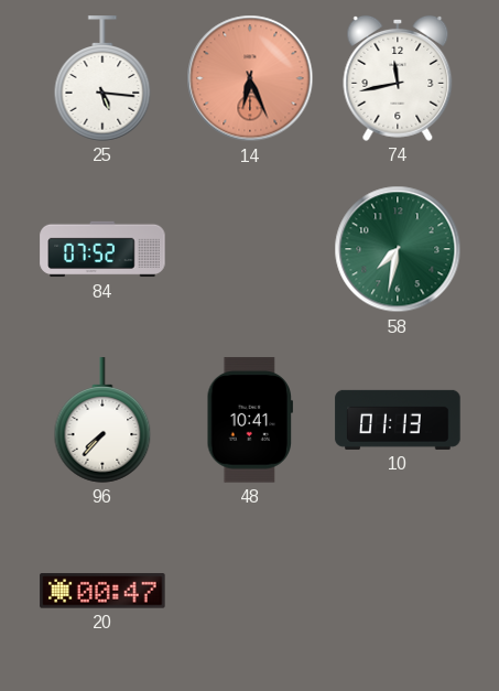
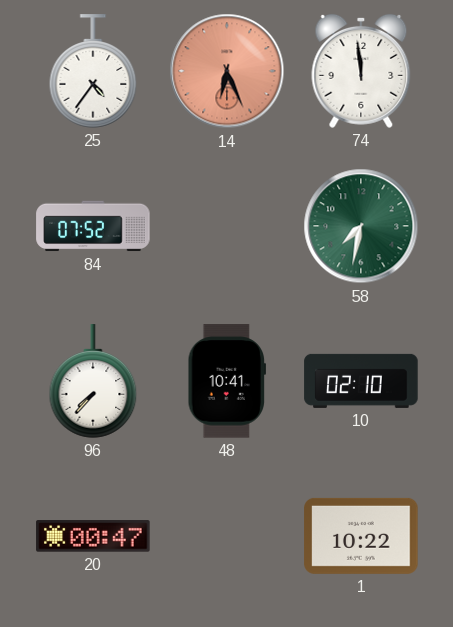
25: 5:16 -> 4:36 (93, 71)
74: 11:43 -> 11:59 (361, 71)
10: 01:13 -> 02:10 (361, 381)
1: none -> 10:22 (361, 536)
